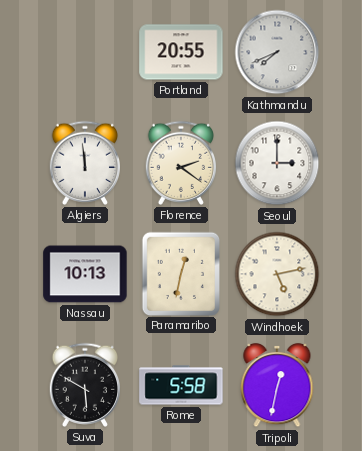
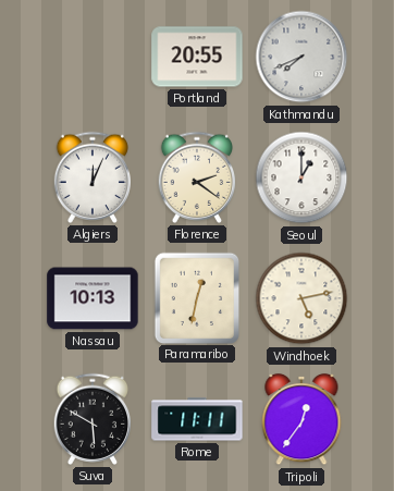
Algiers: 11:59 -> 12:04 (91, 177)
Seoul: 3:00 -> 1:00 (301, 177)
Rome: 5:58 -> 11:11 (197, 419)
Tripoli: 12:32 -> 12:36 (301, 419)
